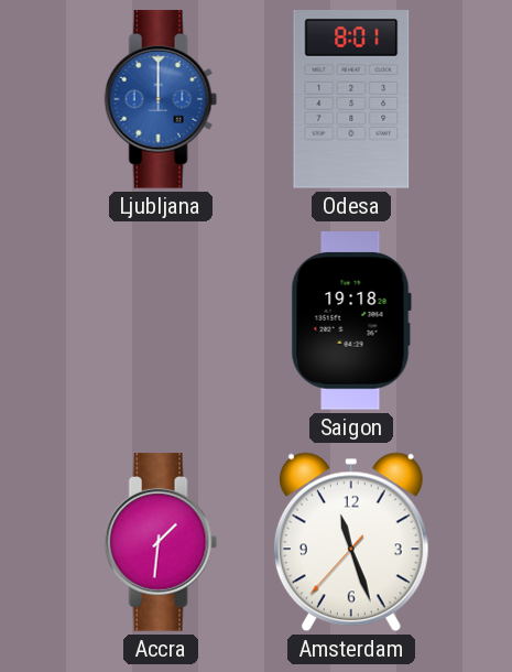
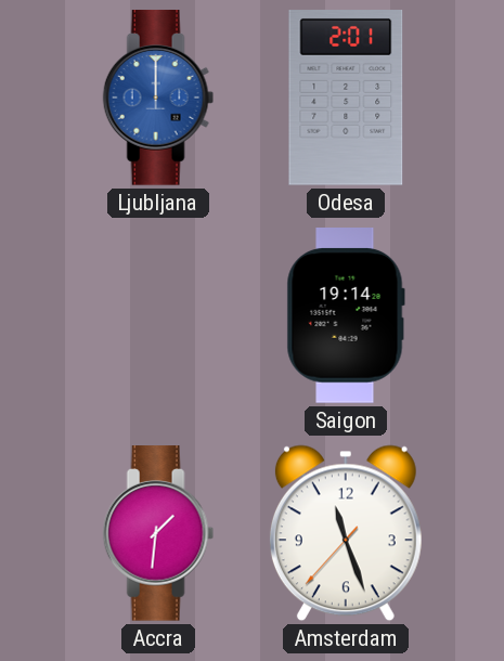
Odesa: 8:01 -> 2:01 (346, 99)
Saigon: 19:18 -> 19:14 (346, 316)
